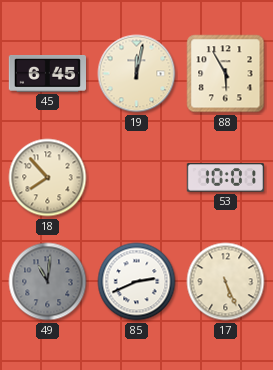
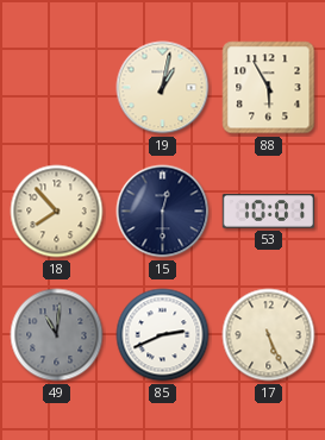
45: 6:45 -> none (47, 74)
19: 12:02 -> 1:02 (163, 88)
15: none -> 12:30 (163, 212)
